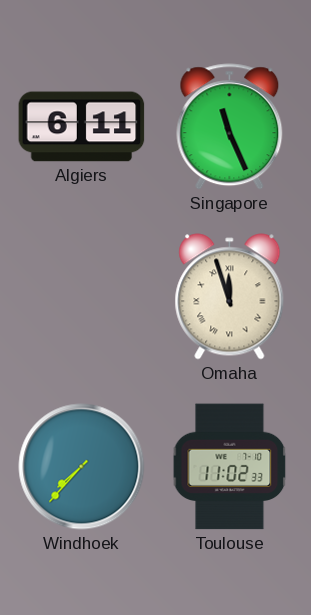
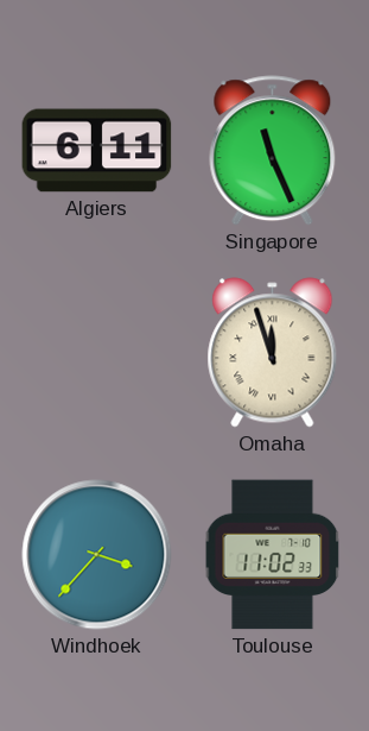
Windhoek: 7:37 -> 3:37 (97, 555)
